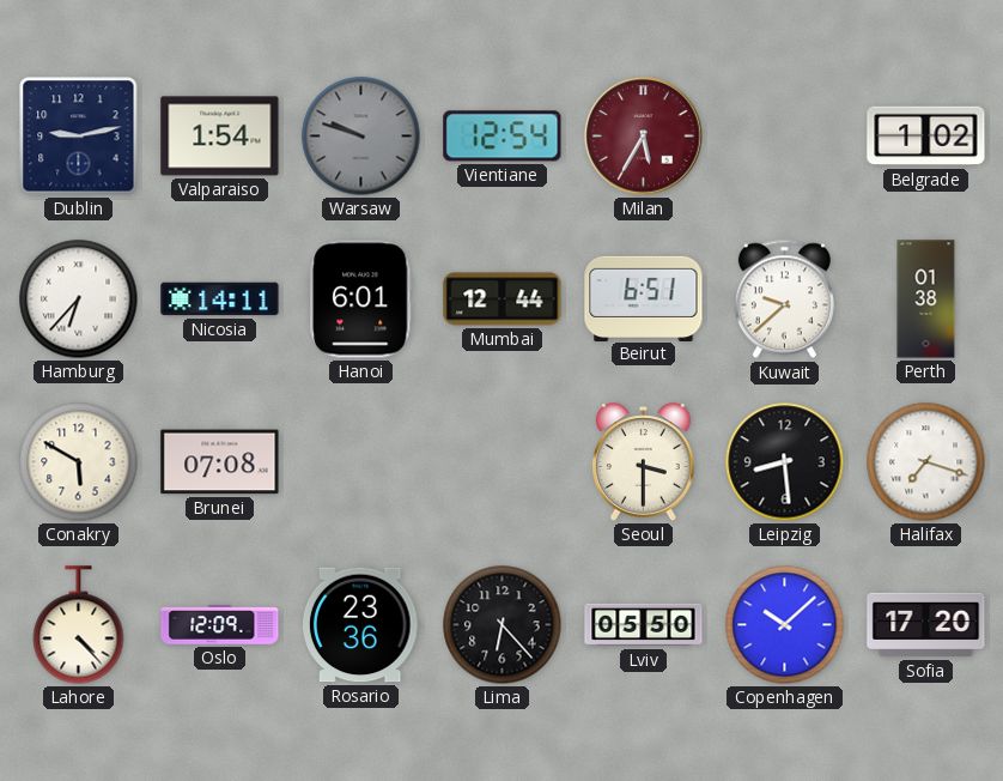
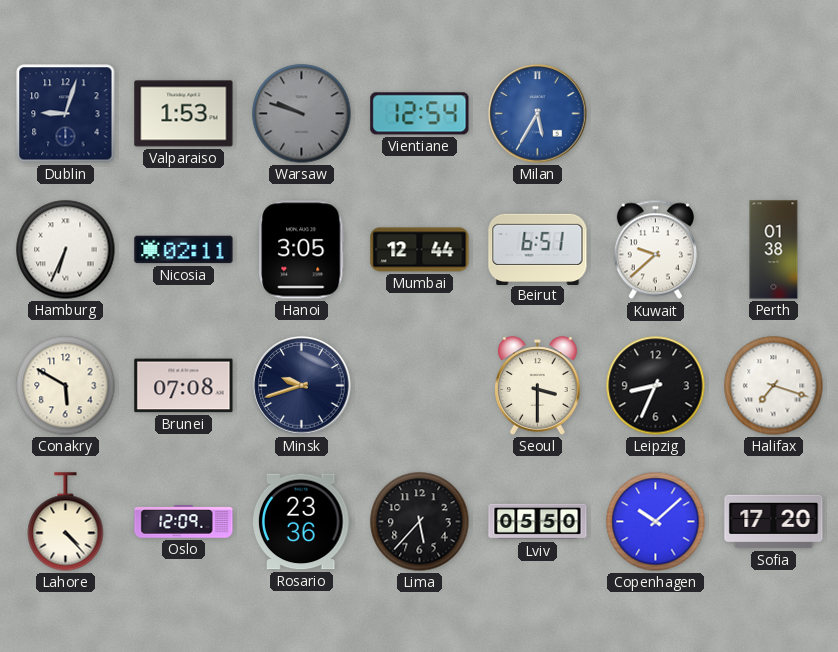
Dublin: 9:13 -> 9:03 (66, 114)
Valparaiso: 1:54 -> 1:53 (184, 114)
Milan dial: burgundy -> blue (538, 114)
Belgrade: 1:02 -> none (926, 137)
Hamburg: 6:37 -> 6:34 (66, 250)
Nicosia: 14:11 -> 02:11 (184, 250)
Hanoi: 6:01 -> 3:05 (302, 250)
Minsk: none -> 9:42 (302, 386)
Leipzig: 8:29 -> 8:34 (656, 386)
Lima: 6:23 -> 5:37 (420, 522)
